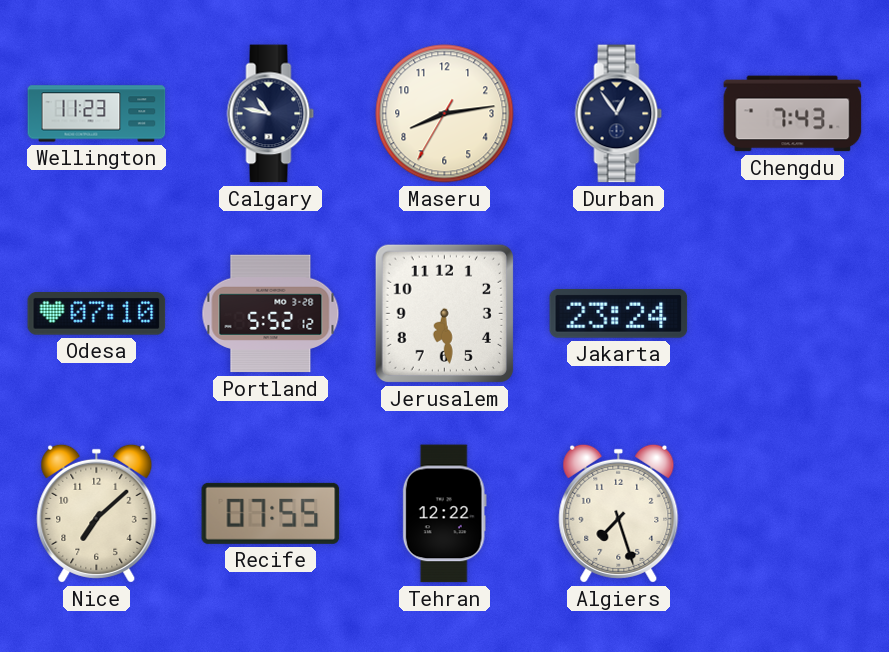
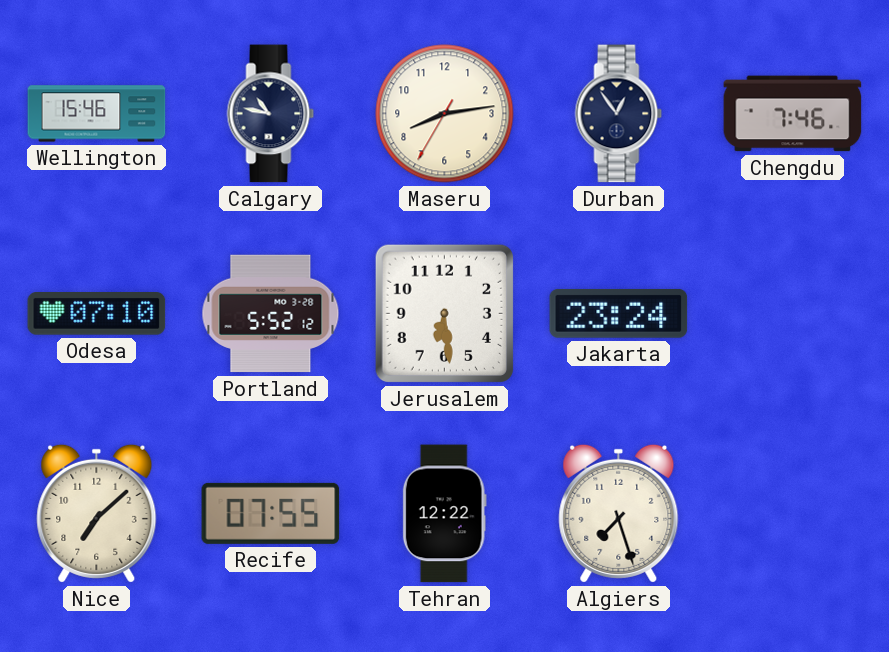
Wellington: 11:23 -> 15:46 (97, 114)
Chengdu: 7:43 -> 7:46 (793, 114)
